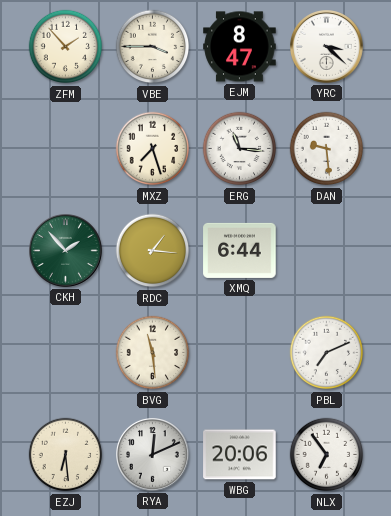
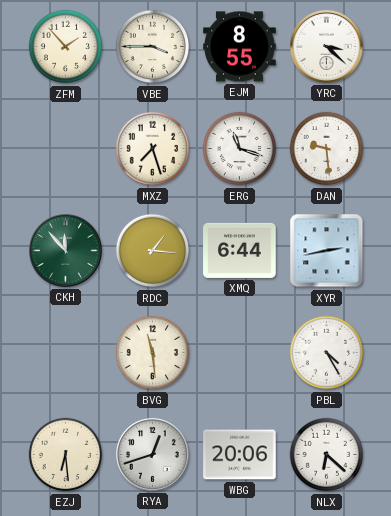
EJM: 8:47 -> 8:55 (240, 47)
ERG: 11:16 -> 11:18 (240, 149)
CKH: 1:53 -> 11:53 (66, 251)
XYR: none -> 2:43 (327, 251)
PBL: 7:11 -> 4:25 (327, 353)
RYA: 12:11 -> 12:42 (153, 455)
NLX: 6:54 -> 6:22 (327, 455)
